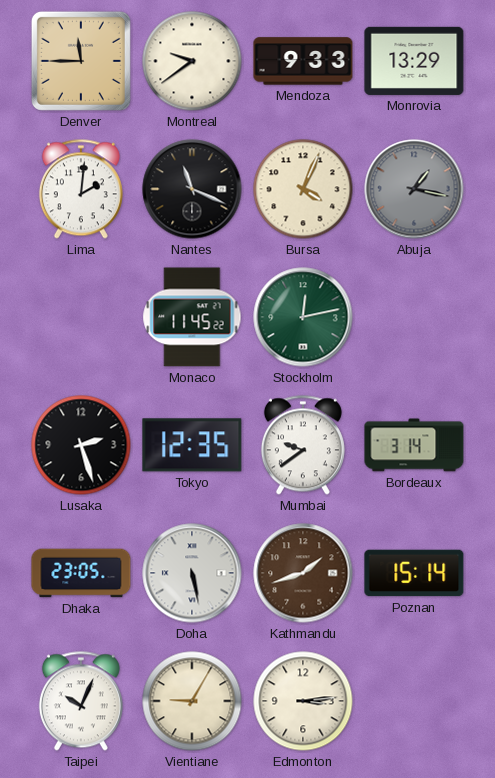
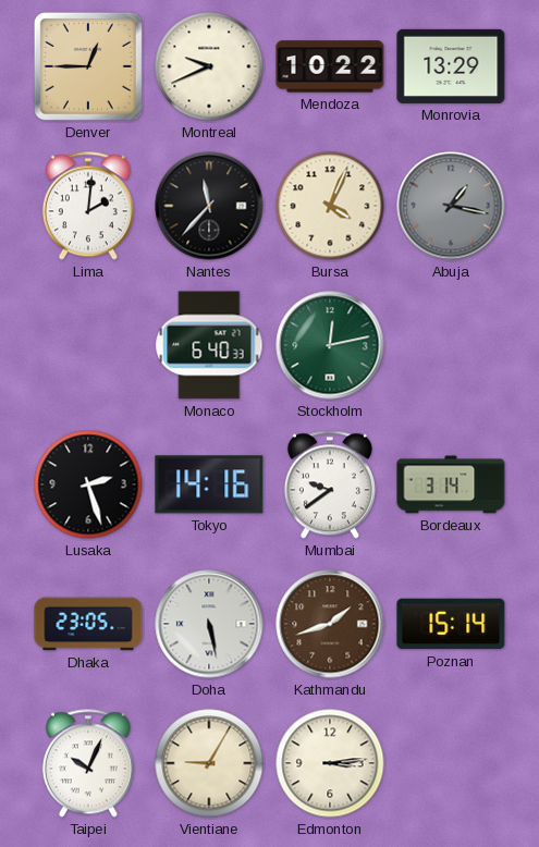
Denver: 11:45 -> 12:45 (88, 66)
Montreal: 9:39 -> 9:41 (209, 66)
Mendoza: 9:33 -> 10:22 (330, 66)
Nantes: 11:19 -> 11:37 (209, 206)
Monaco: 11:45 -> 6:40 (209, 345)
Tokyo: 12:35 -> 14:16 (209, 484)
